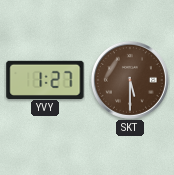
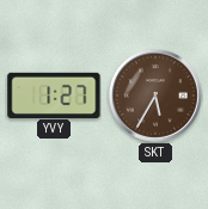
SKT: 5:30 -> 5:35 (155, 96)
